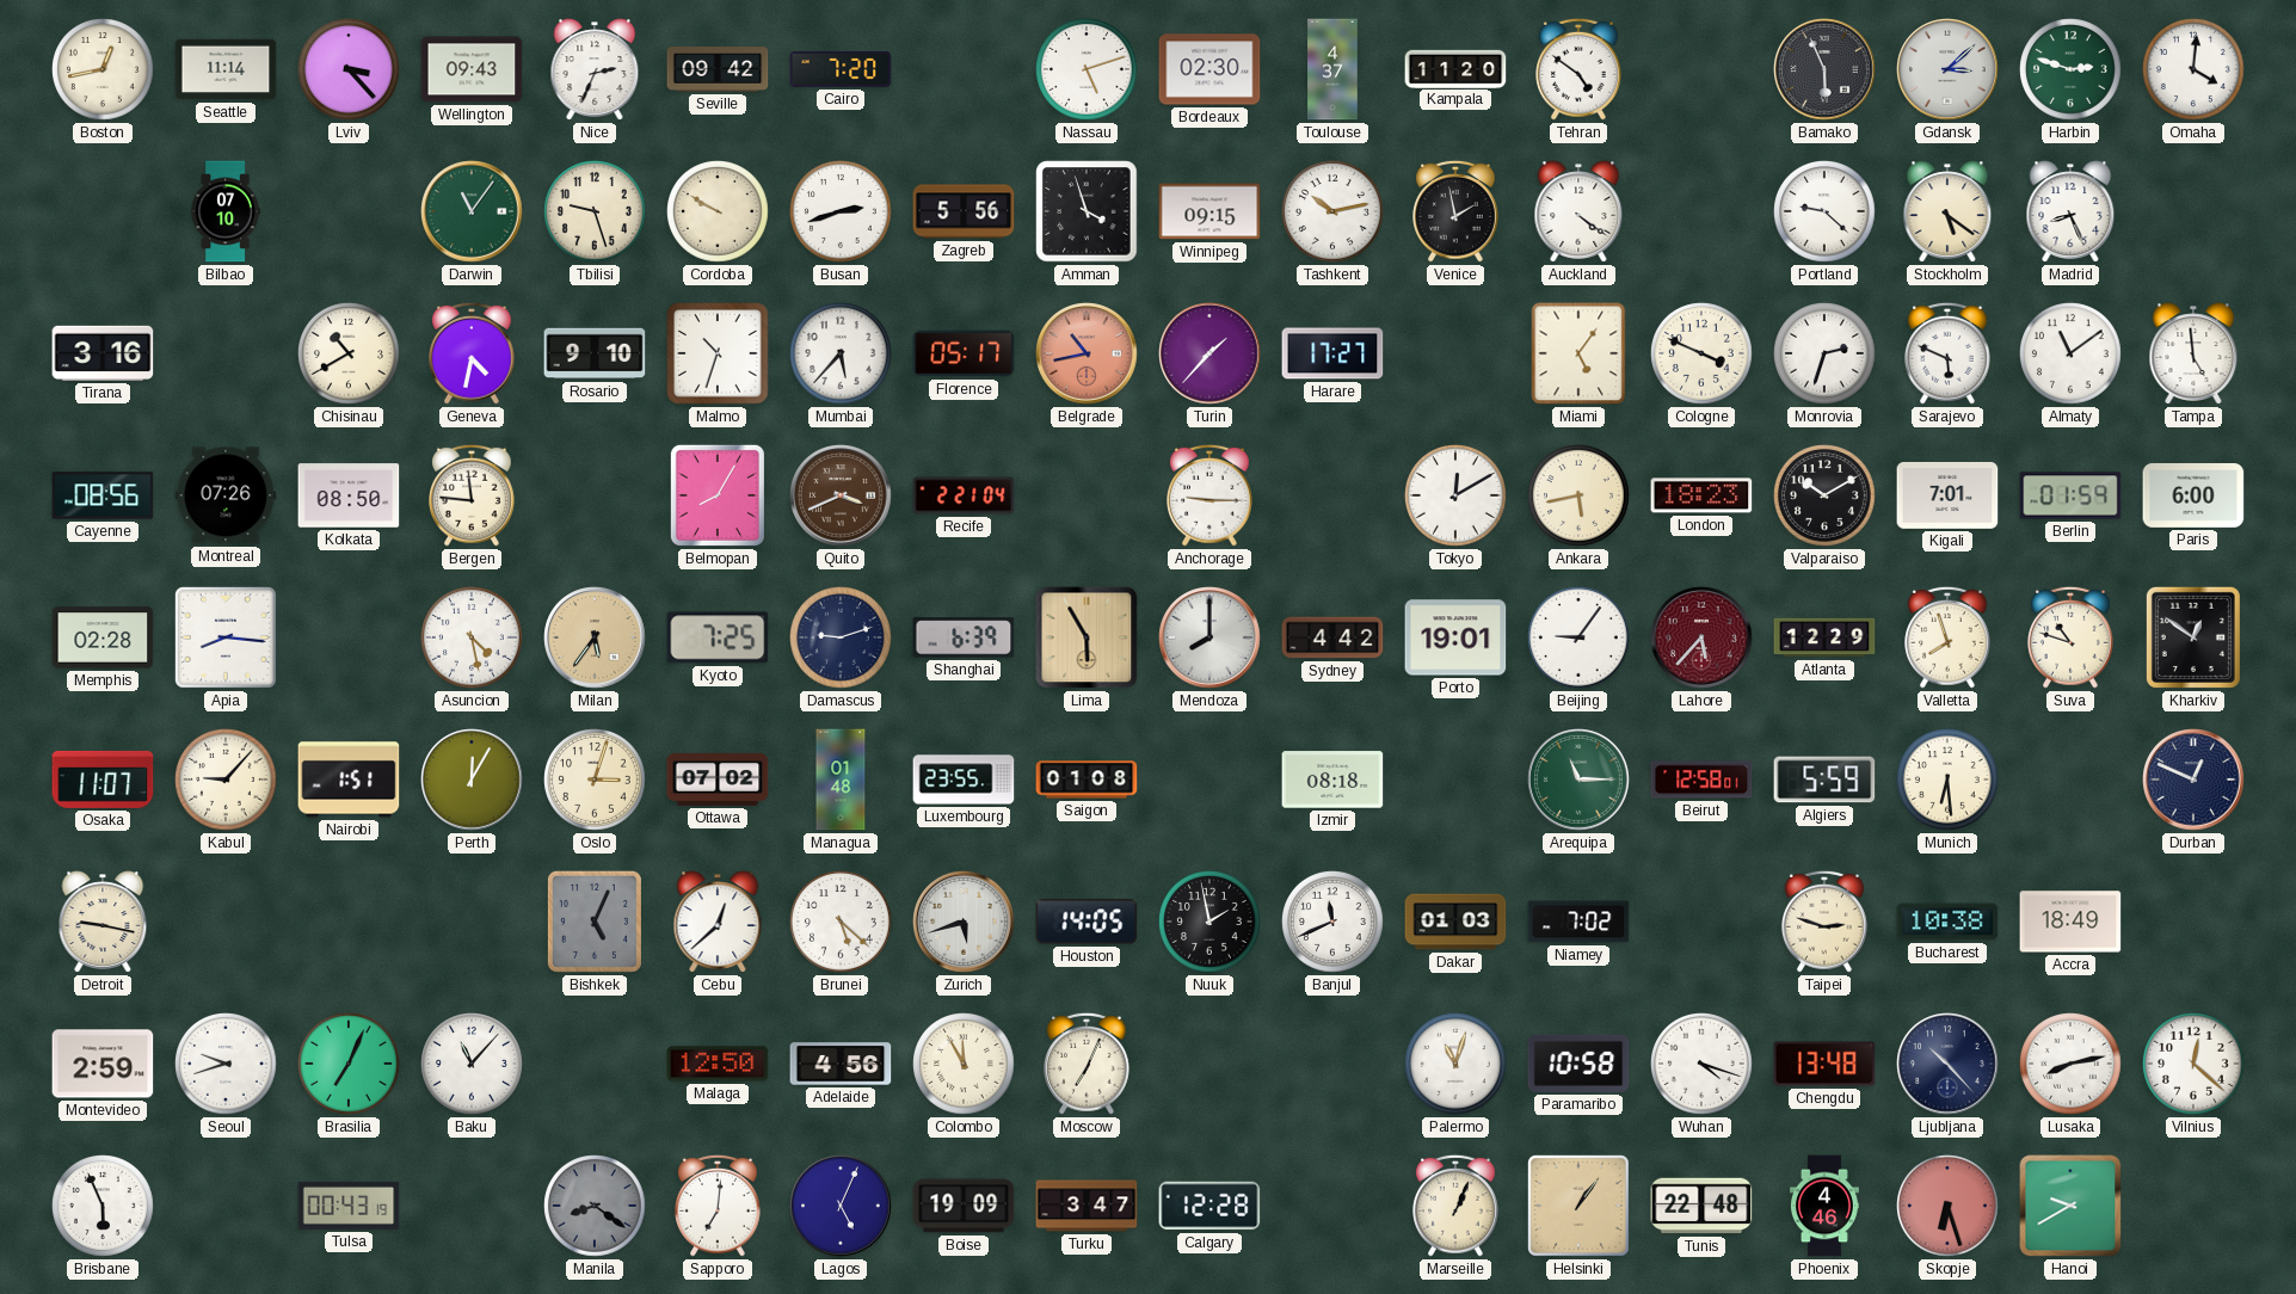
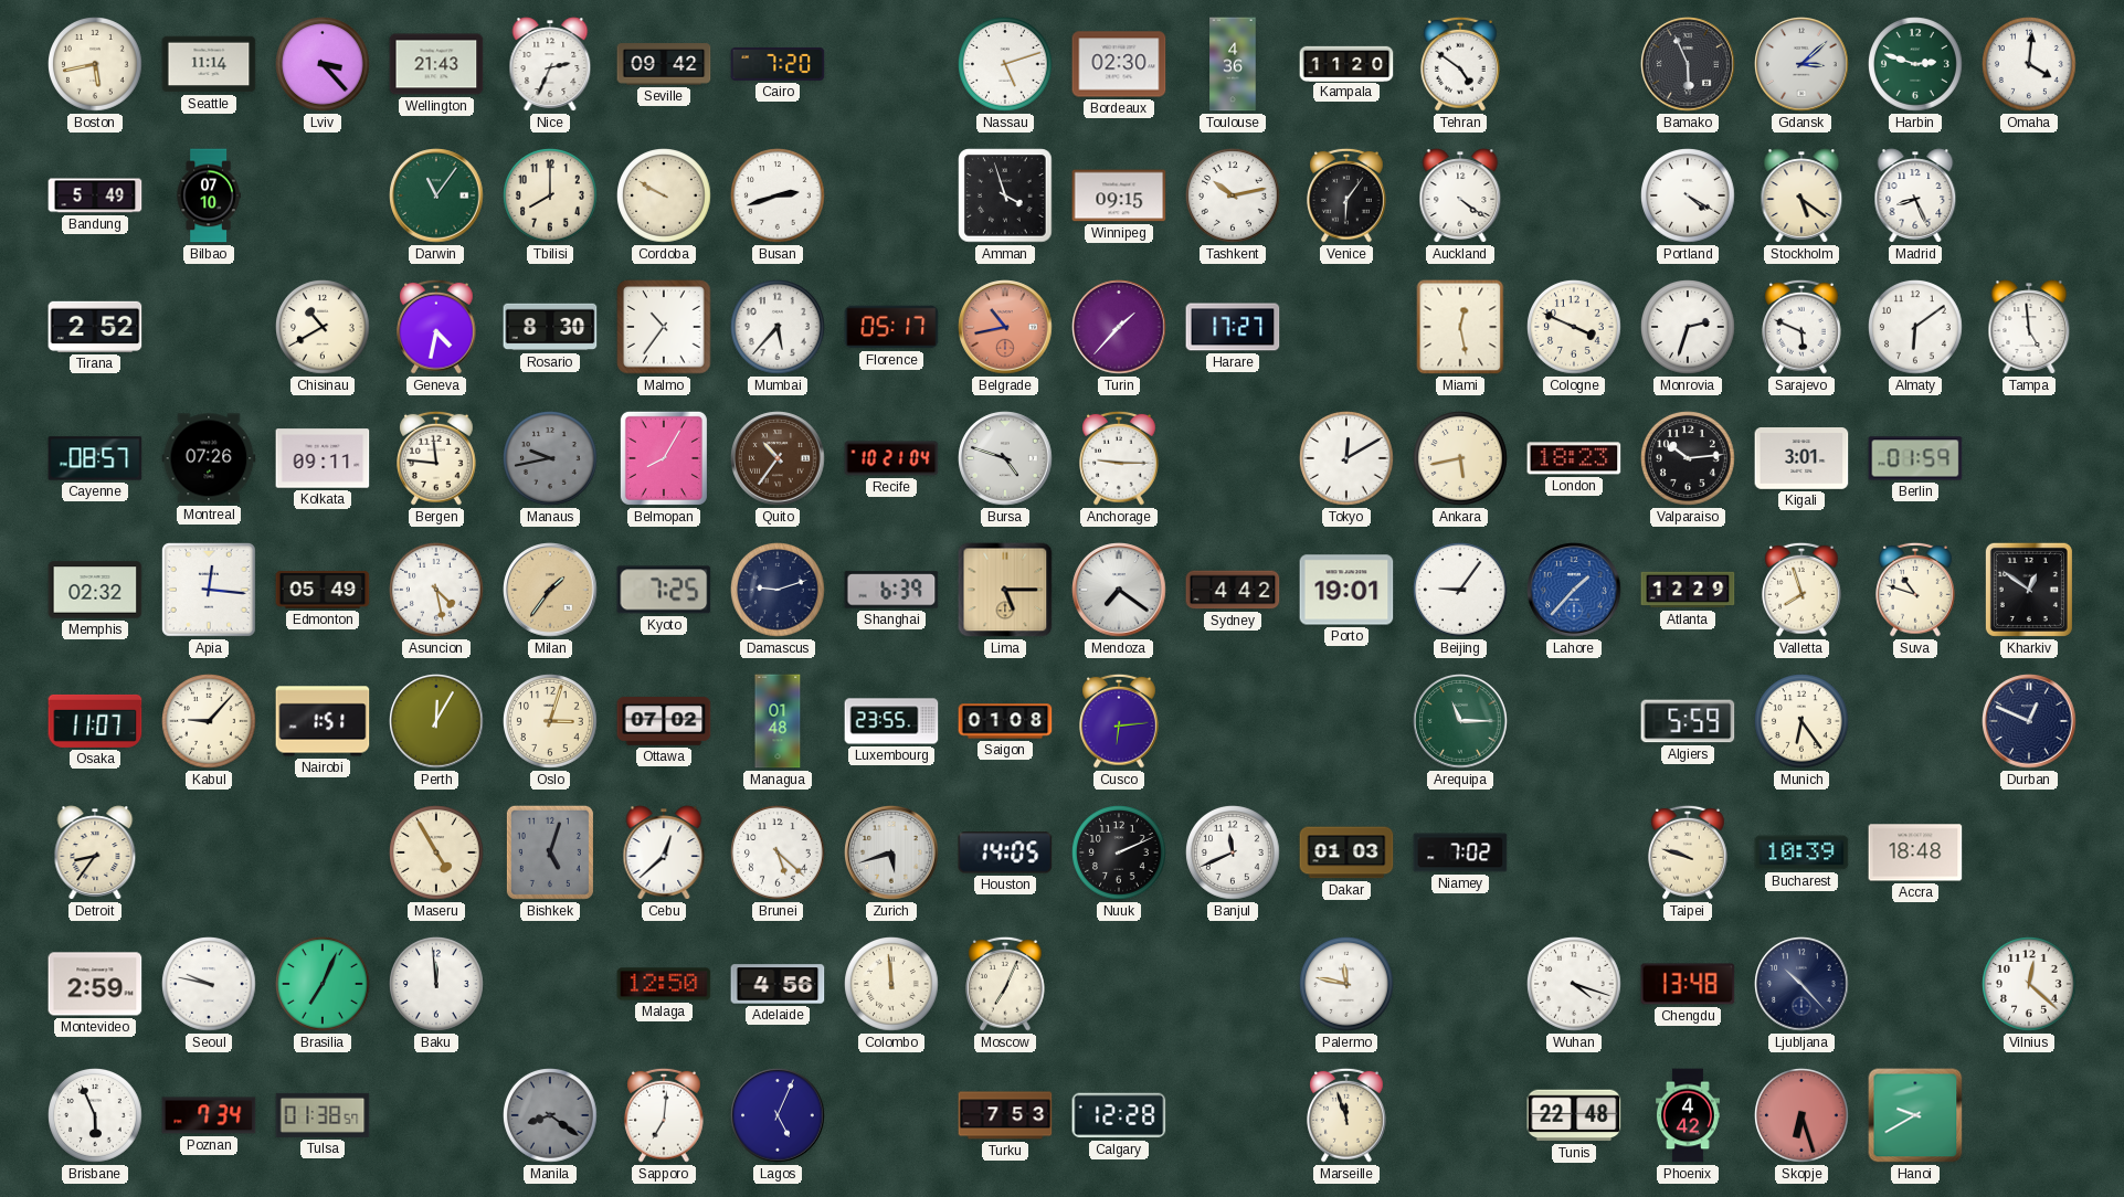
Boston: 12:43 -> 5:43 (96, 65)
Wellington: 09:43 -> 21:43 (436, 64)
Toulouse: 4:37 -> 4:36 (1233, 64)
Bandung: none -> 5:49 (95, 195)
Tbilisi: 9:27 -> 8:00 (551, 197)
Zagreb: 5:56 -> none (964, 211)
Venice: 1:58 -> 6:06 (1348, 195)
Portland: 9:22 -> 4:20 (1689, 197)
Tirana: 3:16 -> 2:52 (95, 327)
Rosario: 9:10 -> 8:30 (550, 327)
Malmo: 10:33 -> 10:36 (664, 327)
Miami: 5:06 -> 12:28 (1460, 327)
Almaty: 11:09 -> 6:09 (1916, 328)
Cayenne: 08:56 -> 08:57 (95, 458)
Kolkata: 08:50 -> 09:11 (323, 458)
Manaus: none -> 9:43 (551, 459)
Quito: 3:41 -> 10:36 (778, 458)
Recife: 2:21 -> 10:21 (891, 458)
Bursa: none -> 4:48 (1005, 458)
Valparaiso: 10:10 -> 10:14 (1689, 459)
Kigali: 7:01 -> 3:01 (1801, 459)
Paris: 6:00 -> none (2193, 497)
Memphis: 02:28 -> 02:32 (95, 590)
Apia: 8:16 -> 12:16 (209, 590)
Edmonton: none -> 05:49 (323, 590)
Milan: 5:36 -> 1:36 (550, 590)
Lima: 5:55 -> 5:15 (1005, 590)
Mendoza: 8:00 -> 7:21 (1119, 590)
Lahore: 5:37 -> 1:37 (1574, 590)
Lahore dial: burgundy -> blue (1574, 590)
Cusco: none -> 6:14 (1120, 721)
Izmir: 08:18 -> none (1332, 780)
Beirut: 12:58 -> none (1701, 780)
Munich: 6:29 -> 6:24 (1803, 722)
Detroit: 9:17 -> 8:36 (95, 852)
Maseru: none -> 4:55 (437, 854)
Bishkek: 5:04 -> 5:03 (550, 852)
Nuuk: 1:58 -> 2:11 (1120, 854)
Taipei: 2:48 -> 9:48 (1689, 852)
Bucharest: 10:38 -> 10:39 (1801, 852)
Accra: 18:49 -> 18:48 (1915, 852)
Seoul: 9:42 -> 9:47 (210, 985)
Baku: 11:07 -> 11:59 (437, 985)
Colombo: 11:55 -> 11:59 (892, 985)
Palermo: 11:03 -> 11:47 (1348, 985)
Paramaribo: 10:58 -> none (1578, 1064)
Lusaka: 8:13 -> none (2072, 1065)
Poznan: none -> 7:34 (209, 1115)
Tulsa: 00:43 -> 01:38 (323, 1115)
Boise: 19:09 -> none (964, 1206)
Turku: 3:47 -> 7:53 (1005, 1115)
Marseille: 1:04 -> 11:57 (1348, 1115)
Helsinki: 1:06 -> none (1578, 1206)
Phoenix: 4:46 -> 4:42 (1688, 1115)
